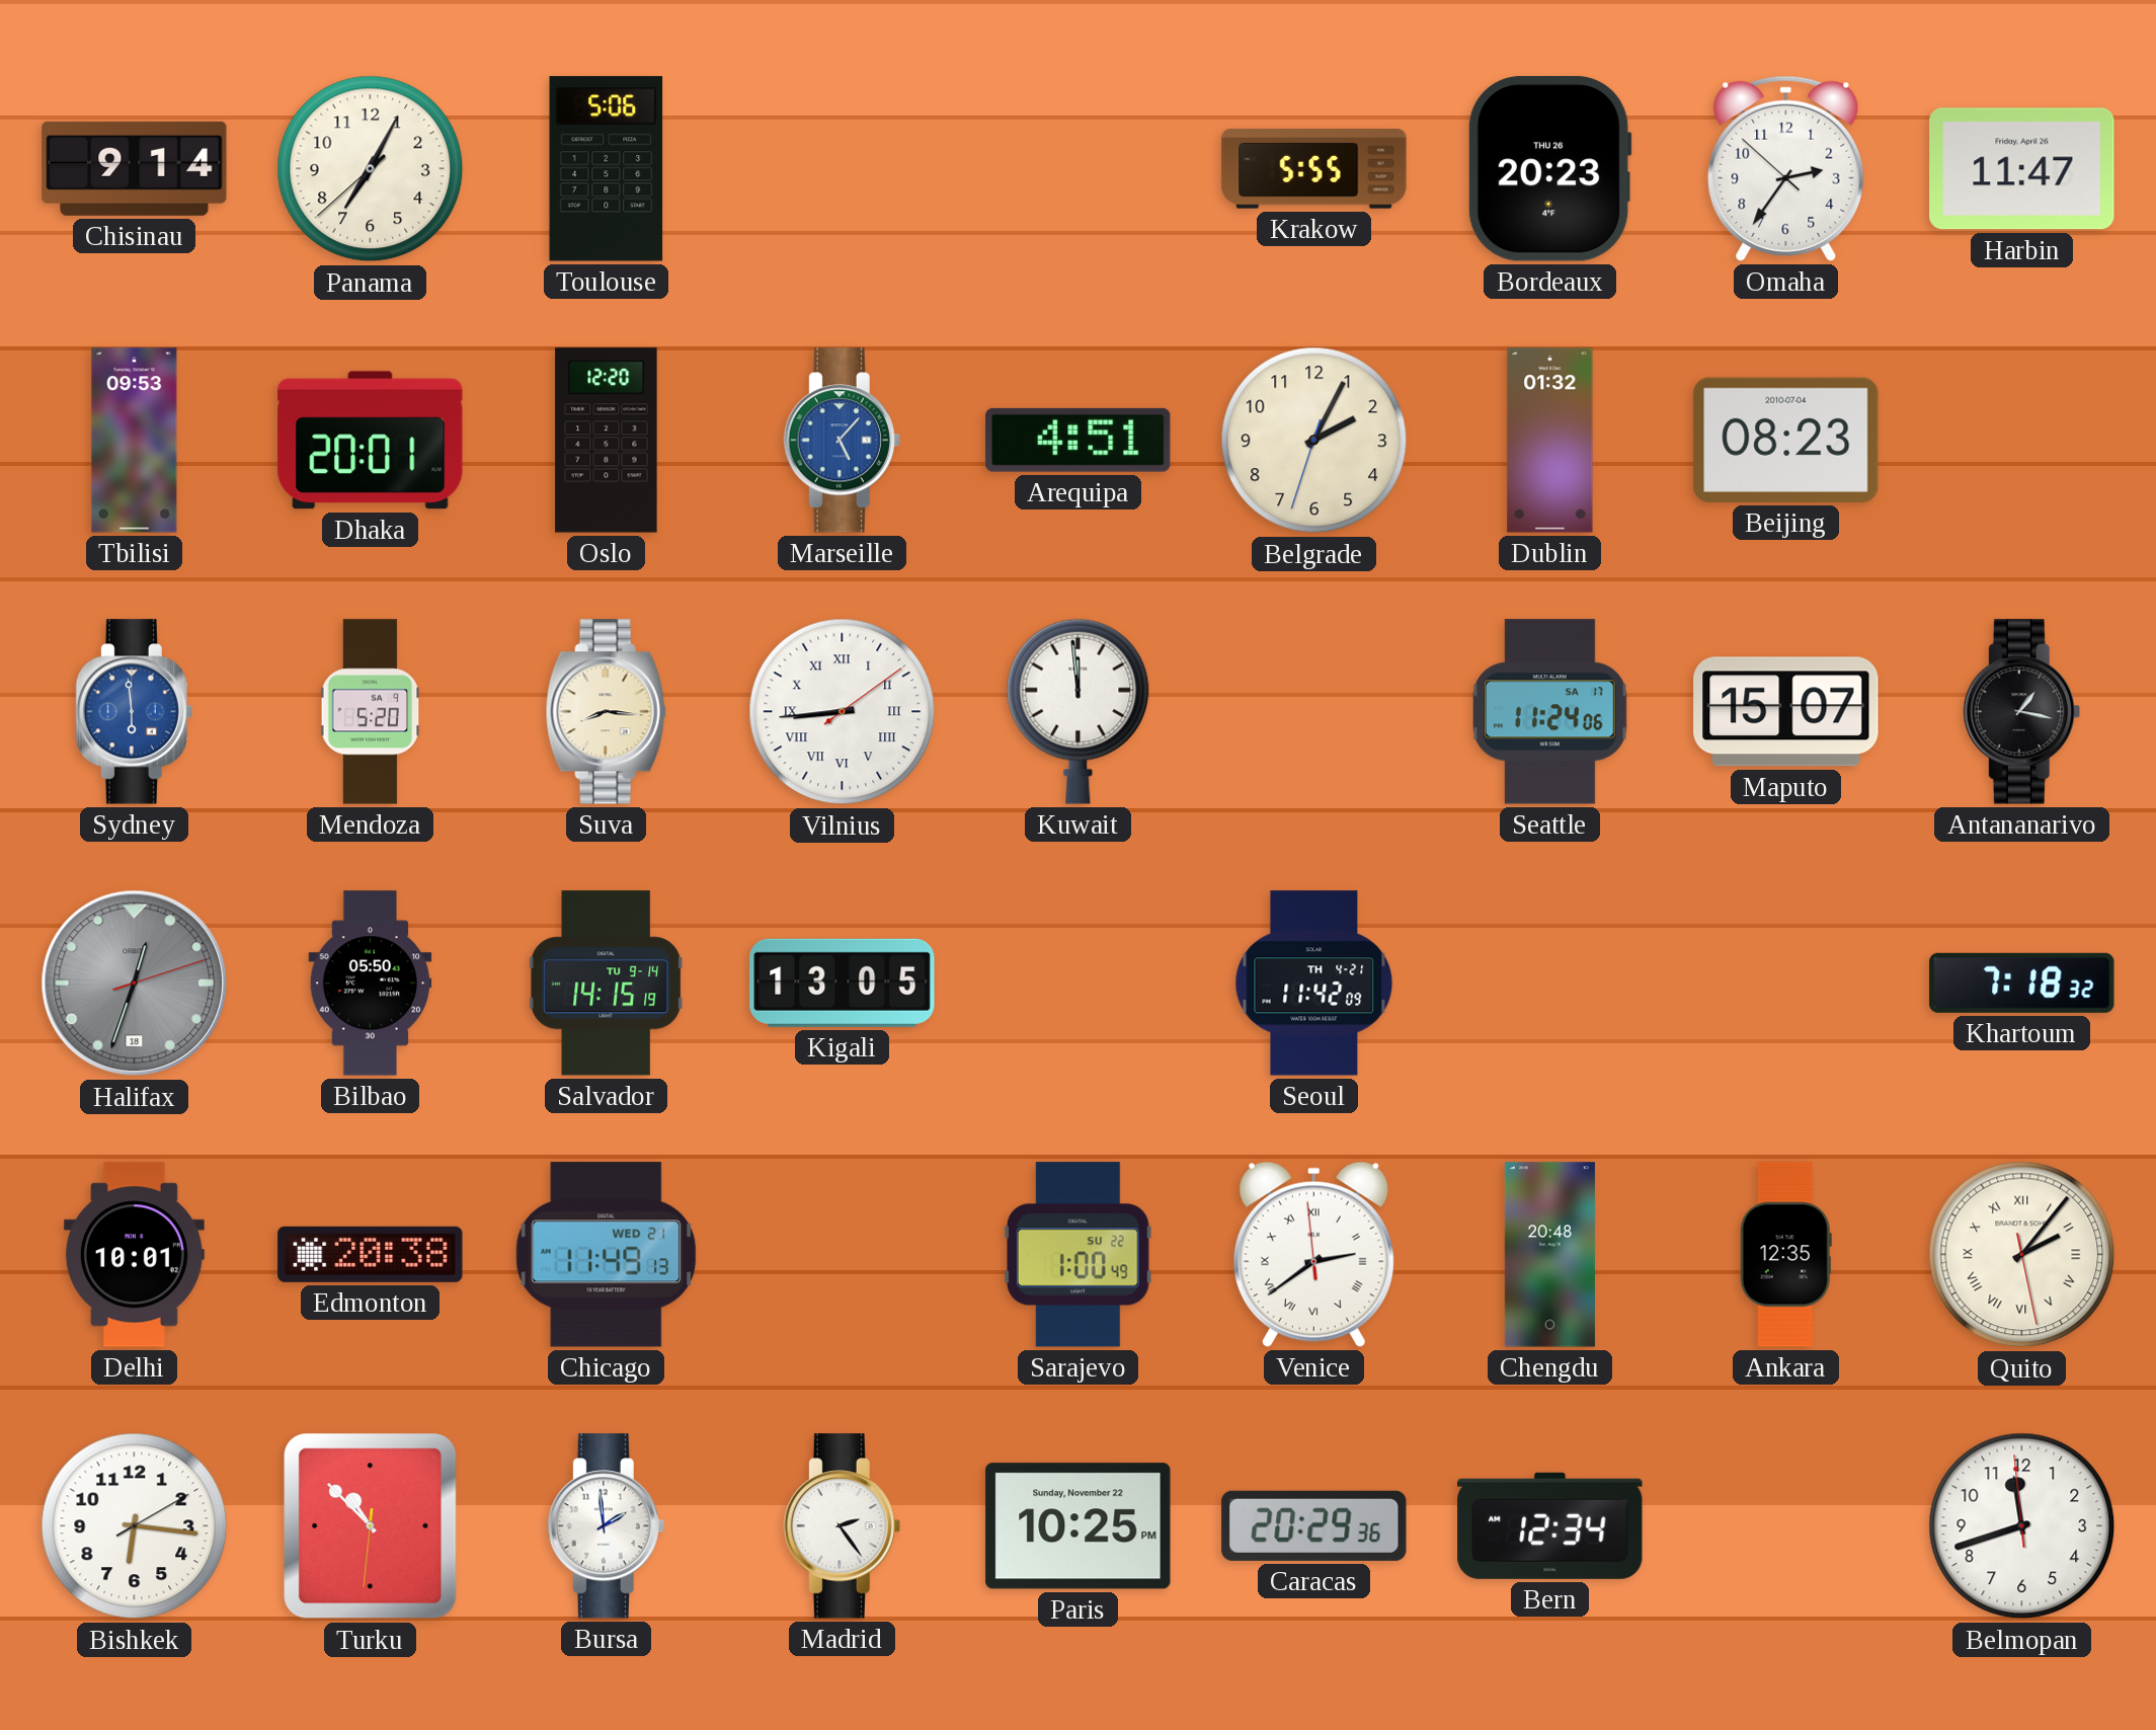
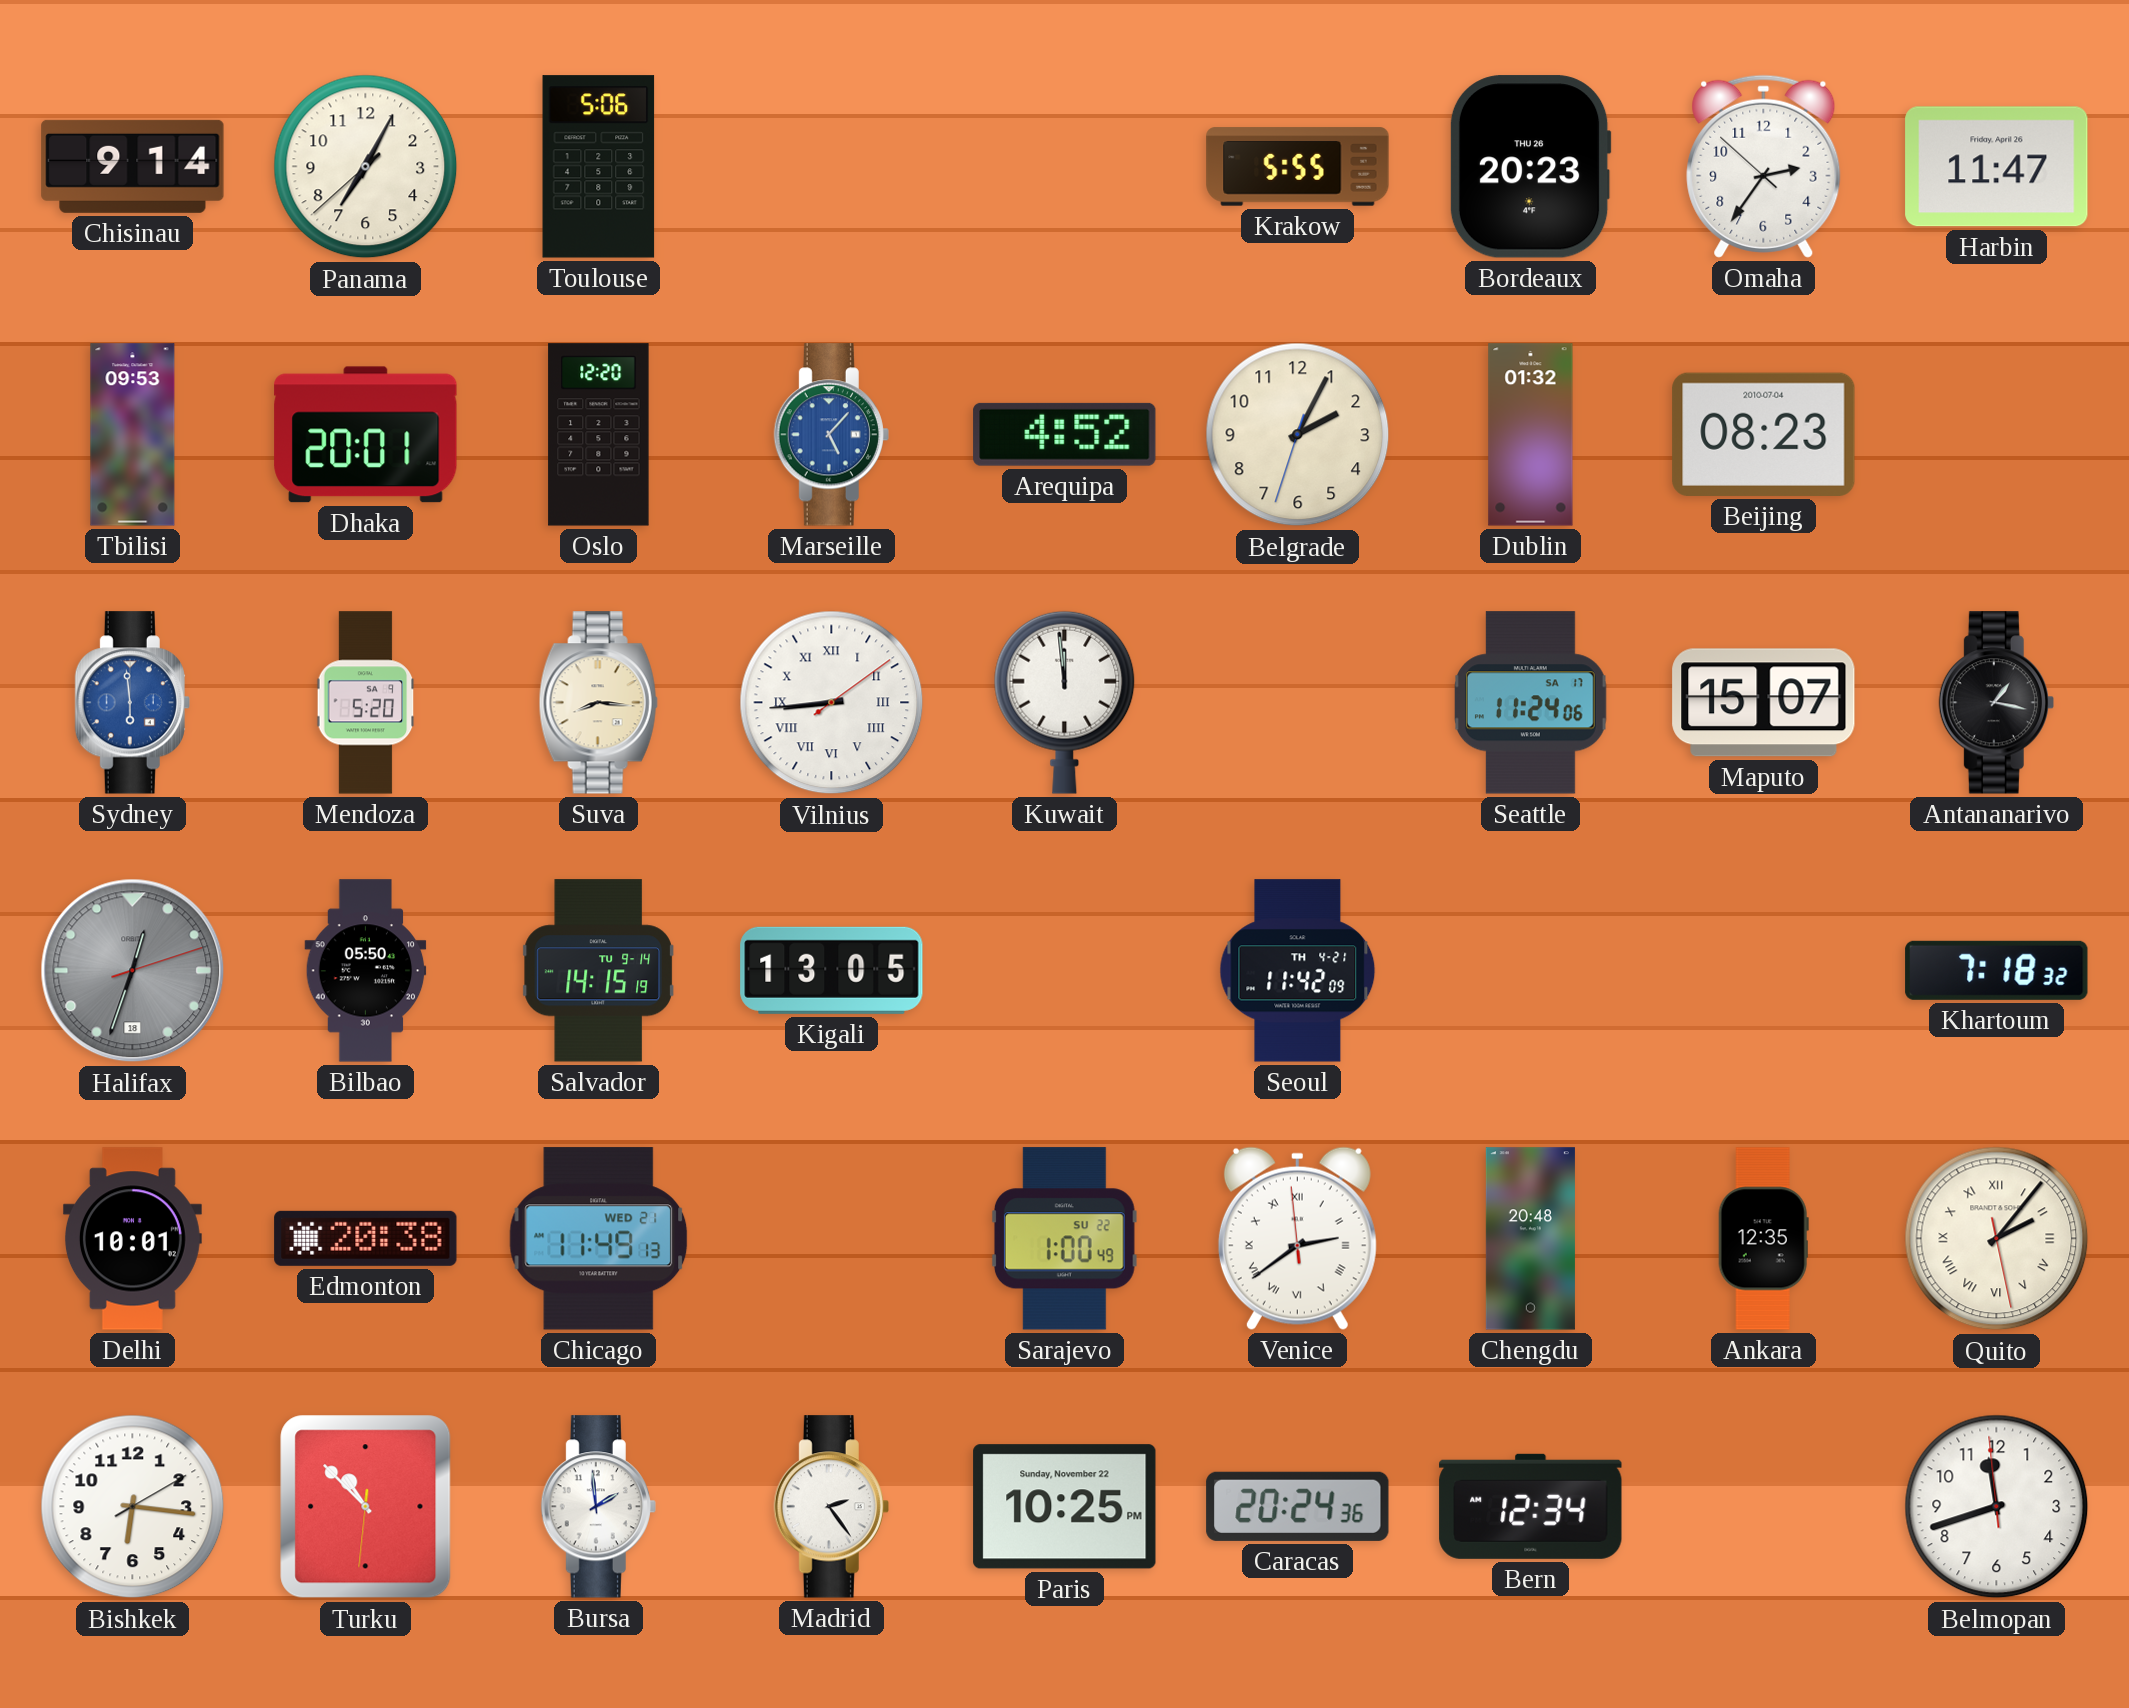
Arequipa: 4:51 -> 4:52 (1065, 434)
Caracas: 20:29 -> 20:24 (1298, 1506)
